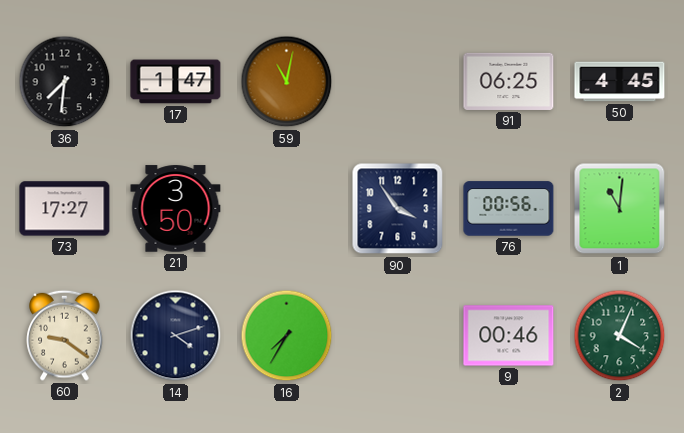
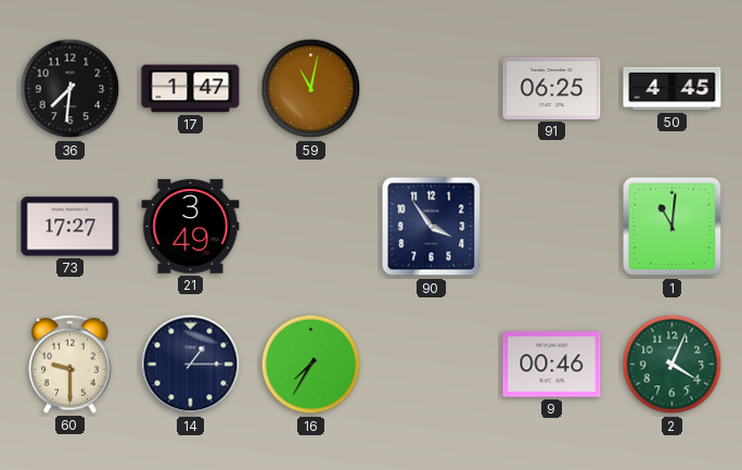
21: 3:50 -> 3:49 (191, 227)
76: 00:56 -> none (509, 209)
60: 9:21 -> 9:30 (71, 364)
14: 4:12 -> 1:15 (191, 365)
